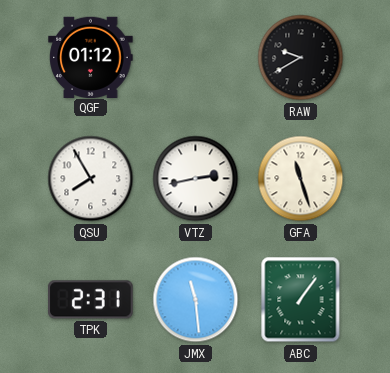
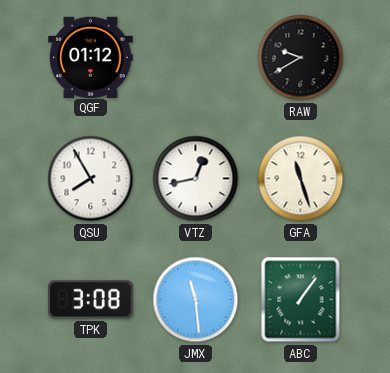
VTZ: 2:43 -> 12:43 (196, 179)
TPK: 2:31 -> 3:08 (91, 300)
